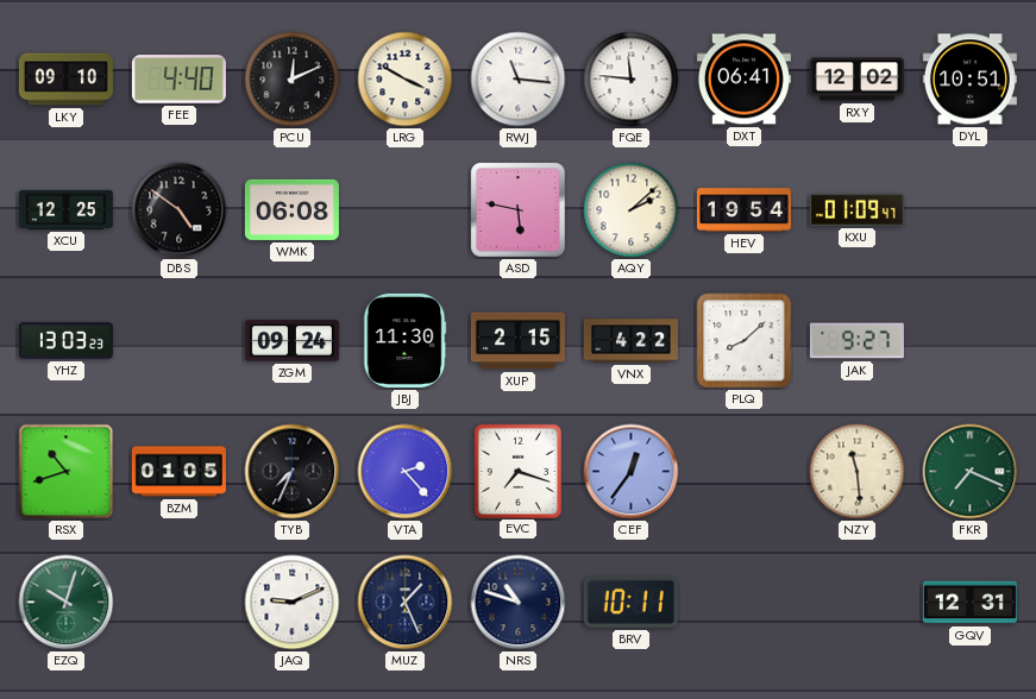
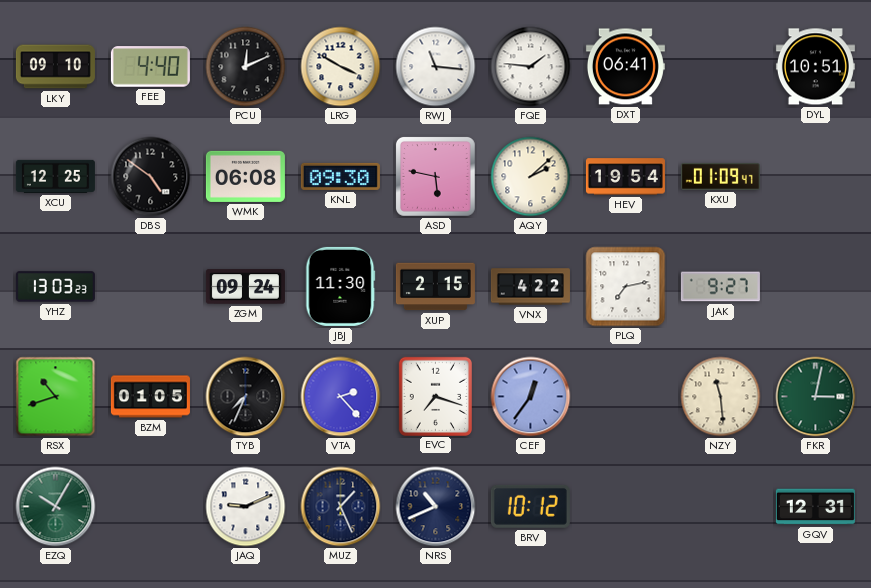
FQE: 11:46 -> 1:46 (531, 67)
RXY: 12:02 -> none (856, 80)
KNL: none -> 09:30 (340, 176)
PLQ: 8:08 -> 7:13 (626, 287)
FKR: 7:19 -> 3:02 (816, 397)
EZQ: 10:03 -> 10:05 (56, 507)
NRS: 10:48 -> 10:41 (436, 507)
BRV: 10:11 -> 10:12 (530, 506)
